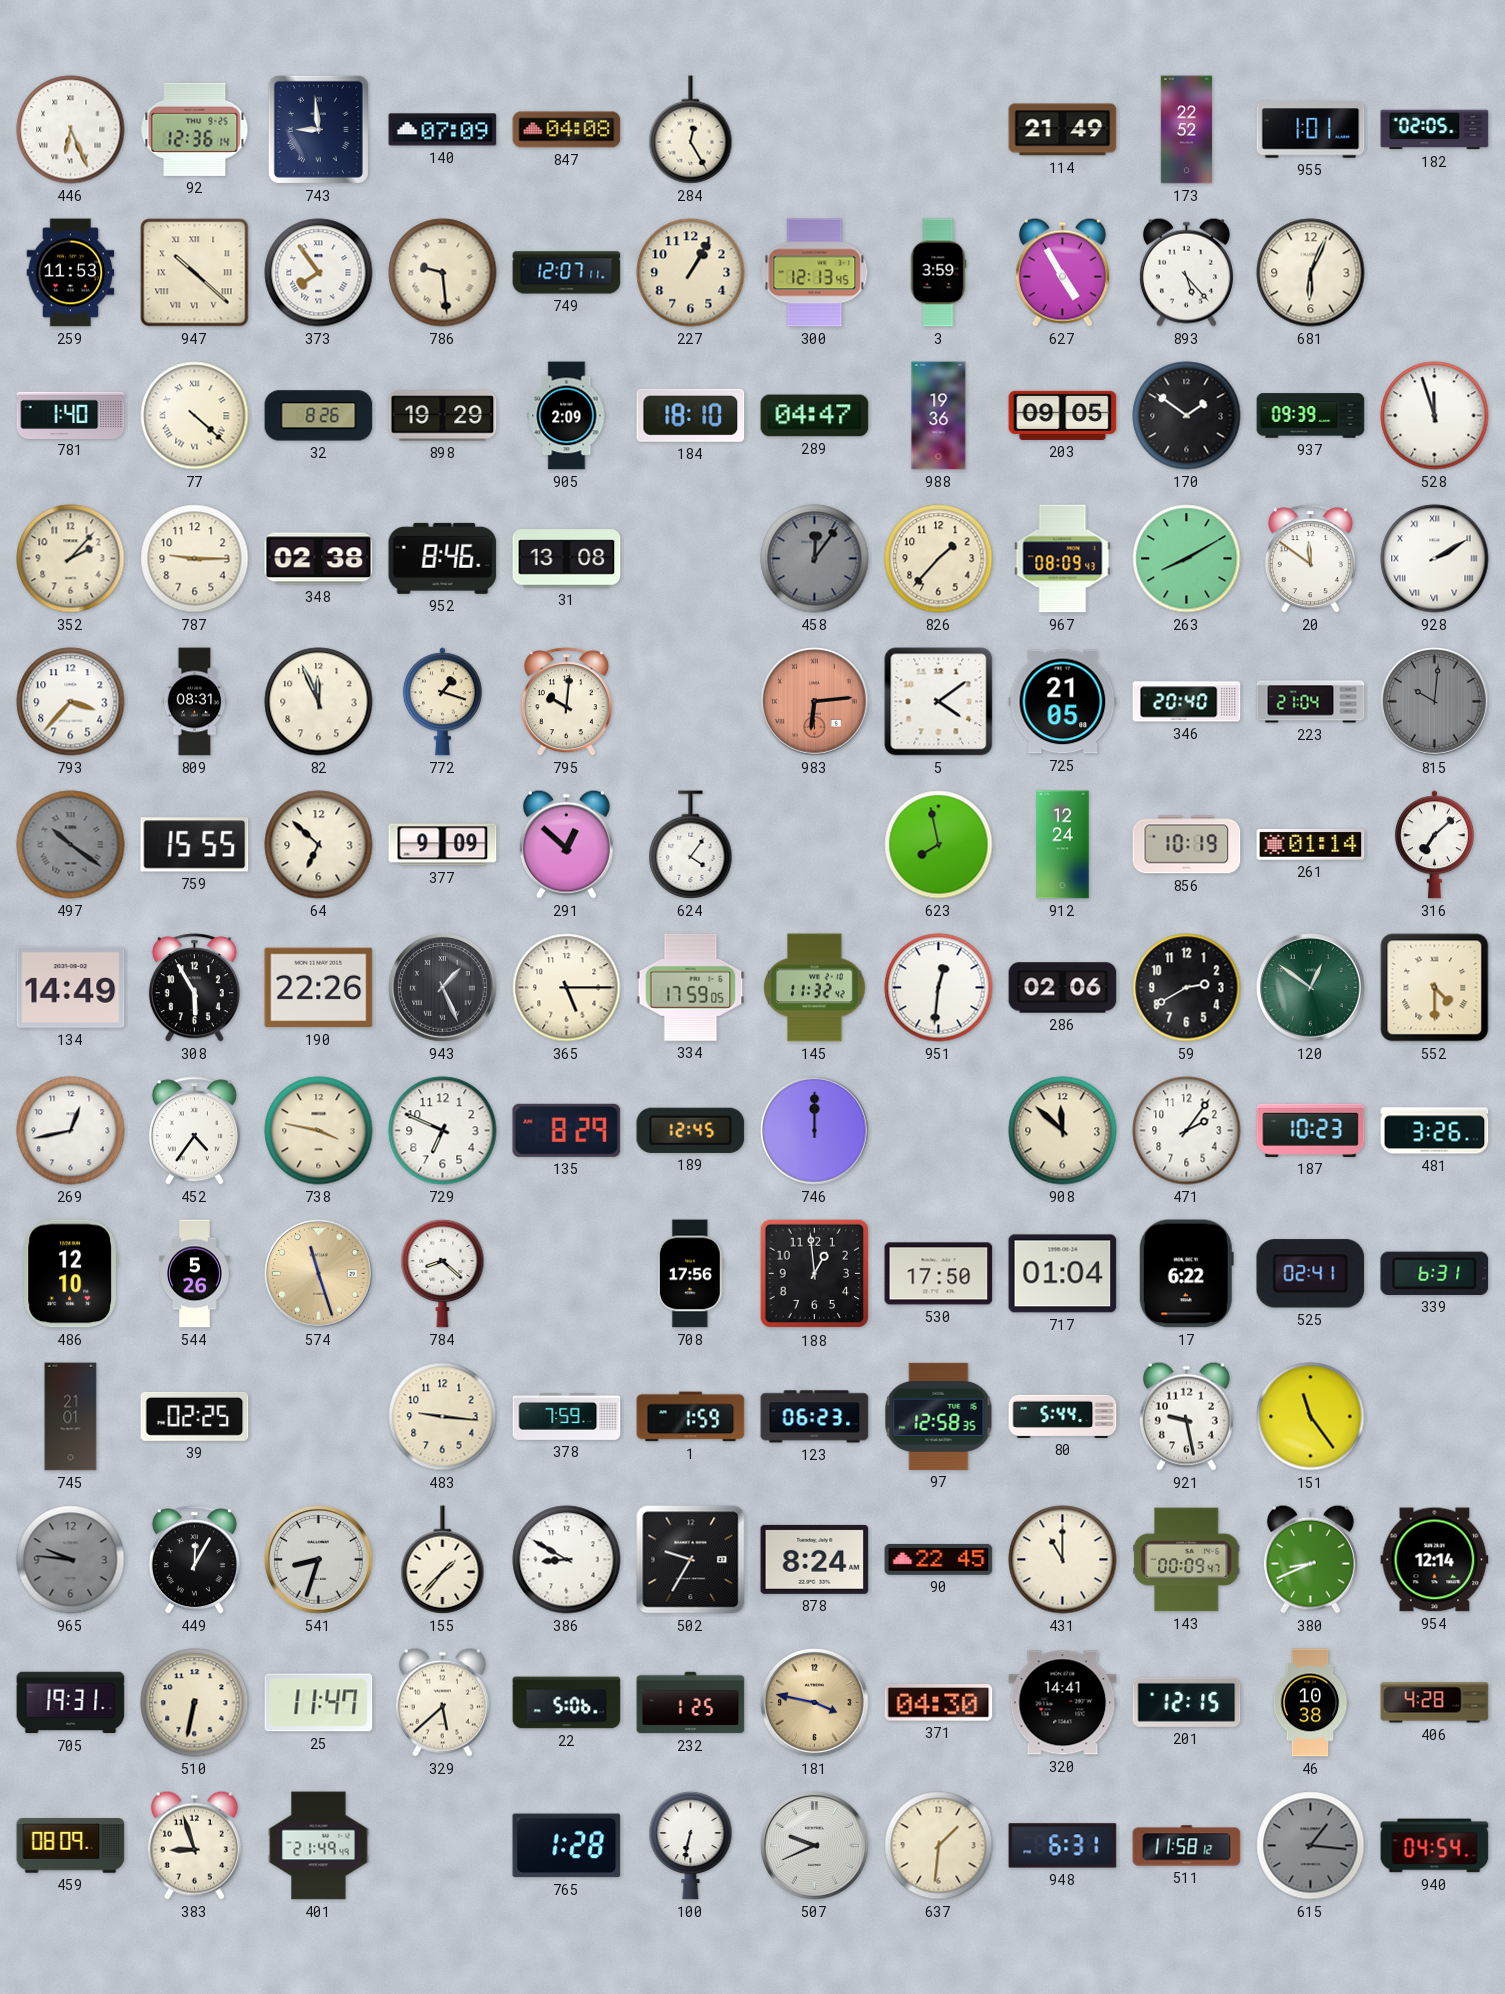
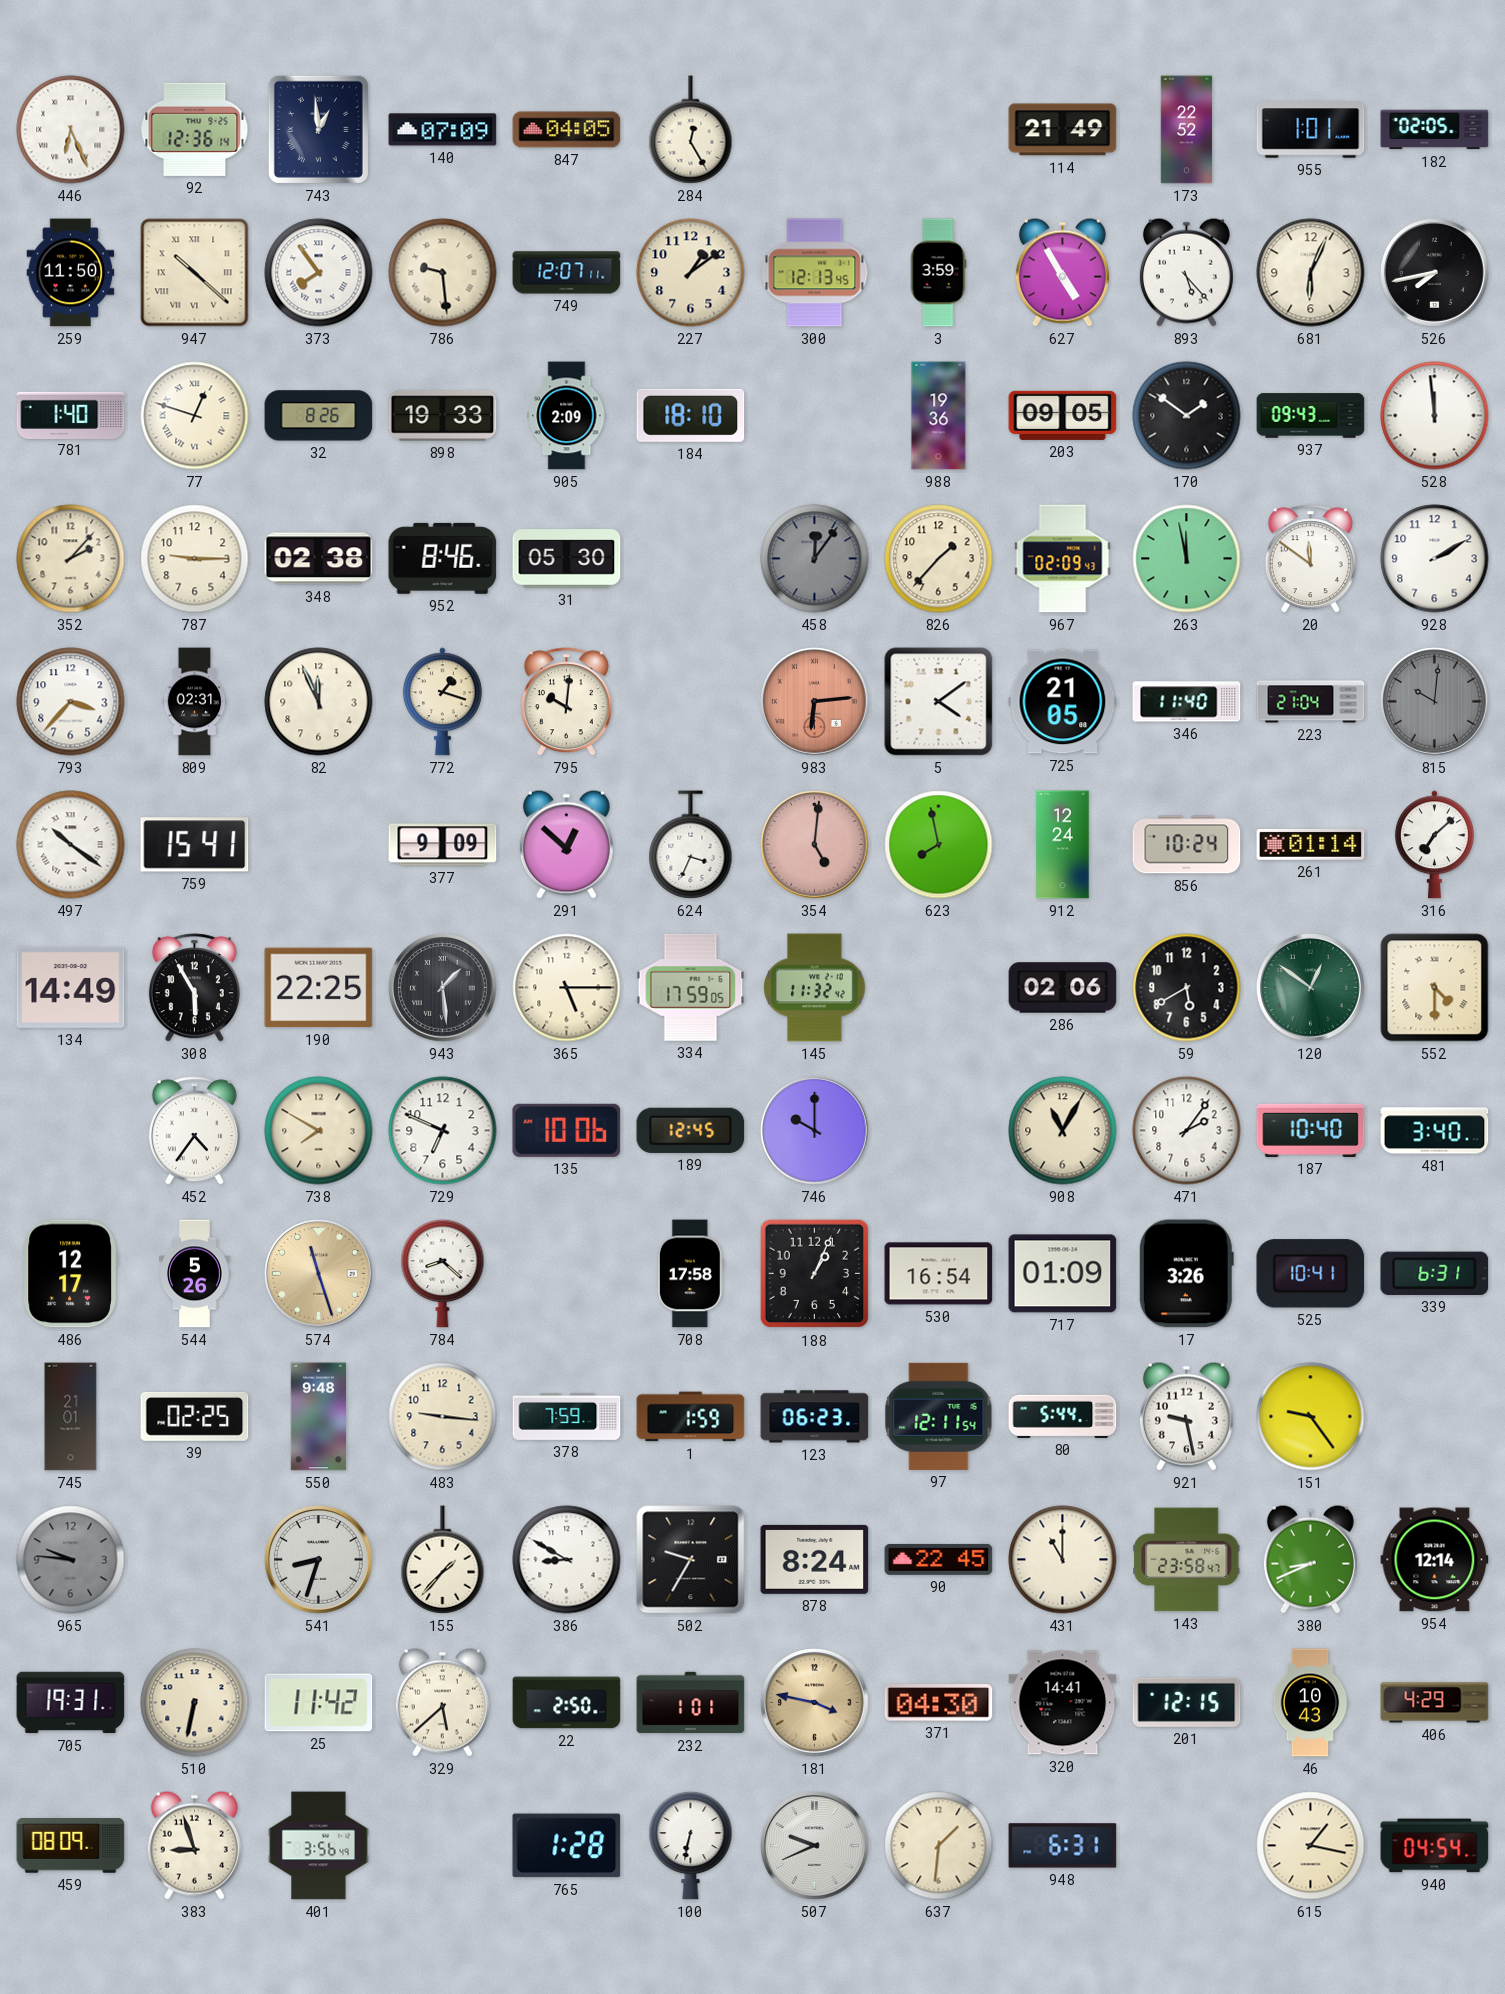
743: 8:59 -> 12:59 (318, 129)
847: 04:08 -> 04:05 (567, 130)
259: 11:53 -> 11:50 (71, 273)
227: 1:05 -> 1:09 (691, 273)
526: none -> 7:43 (1435, 273)
77: 4:22 -> 12:48 (195, 416)
898: 19:29 -> 19:33 (443, 416)
289: 04:47 -> none (815, 416)
937: 09:39 -> 09:43 (1311, 416)
528: 11:57 -> 11:59 (1435, 416)
31: 13:08 -> 05:30 (567, 559)
967: 08:09 -> 02:09 (1063, 559)
263: 8:10 -> 11:58 (1187, 559)
928 numerals: Roman -> Arabic (1435, 559)
809: 08:31 -> 02:31 (195, 702)
346: 20:40 -> 11:40 (1187, 702)
497 dial: grey -> white (71, 845)
759: 15:55 -> 15:41 (195, 845)
64: 6:52 -> none (319, 845)
624: 4:06 -> 3:34 (691, 845)
354: none -> 5:01 (815, 845)
856: 10:19 -> 10:24 (1187, 845)
190: 22:26 -> 22:25 (319, 988)
943: 1:26 -> 1:29 (443, 988)
951: 12:31 -> none (939, 988)
59: 2:40 -> 5:40 (1187, 988)
269: 12:43 -> none (71, 1131)
738: 3:47 -> 7:50 (319, 1131)
135: 8:29 -> 10:06 (567, 1130)
746: 12:00 -> 10:00 (815, 1131)
908: 11:52 -> 11:05 (1063, 1131)
187: 10:23 -> 10:40 (1311, 1130)
481: 3:26 -> 3:40 (1435, 1131)
486: 12:10 -> 12:17 (70, 1274)
708: 17:56 -> 17:58 (690, 1274)
188: 12:59 -> 1:04 (815, 1274)
530: 17:50 -> 16:54 (939, 1274)
717: 01:04 -> 01:09 (1063, 1274)
17: 6:22 -> 3:26 (1186, 1274)
525: 02:41 -> 10:41 (1311, 1274)
550: none -> 9:48 (318, 1417)
97: 12:58 -> 12:11 (939, 1416)
151: 11:24 -> 9:24 (1311, 1417)
449: 12:05 -> none (194, 1560)
143: 00:09 -> 23:58 (1187, 1560)
25: 11:47 -> 11:42 (319, 1703)
22: 5:06 -> 2:50 (567, 1703)
232: 1:25 -> 1:01 (691, 1703)
46: 10:38 -> 10:43 (1310, 1703)
406: 4:28 -> 4:29 (1435, 1703)
401: 21:49 -> 3:56 (319, 1846)
511: 11:58 -> none (1187, 1846)
615: 1:16 -> 1:17 (1311, 1846)
615 dial: grey -> cream (1311, 1846)
